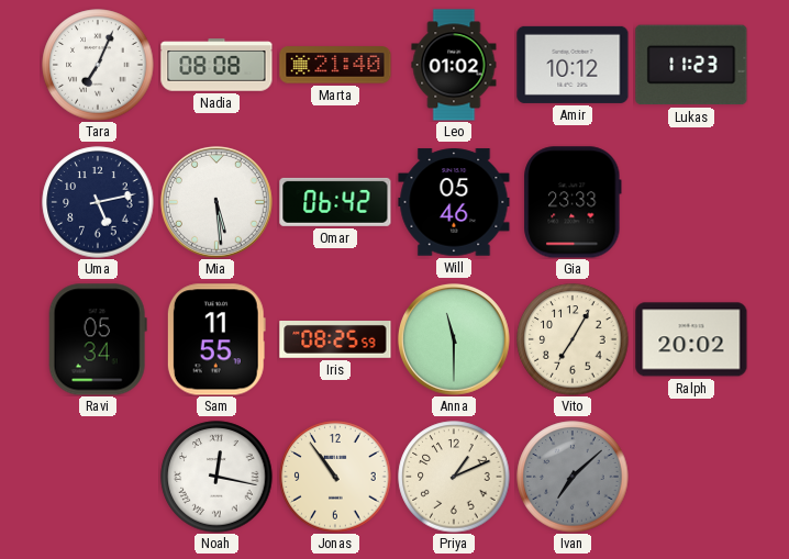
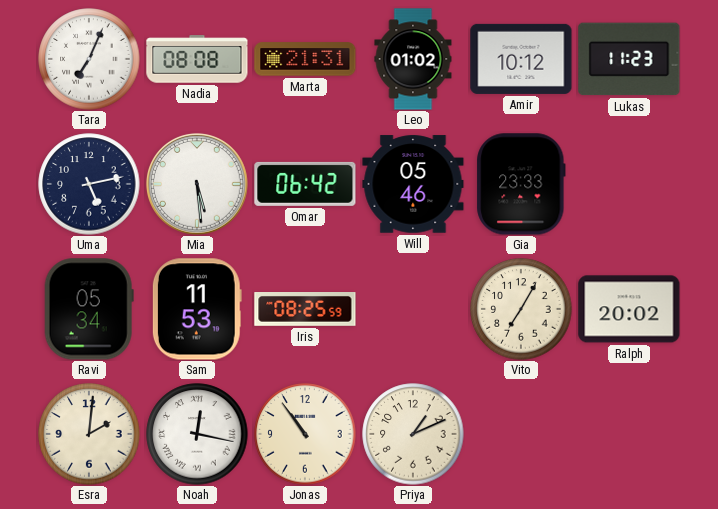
Marta: 21:40 -> 21:31 (305, 59)
Sam: 11:55 -> 11:53 (197, 309)
Anna: 11:30 -> none (454, 339)
Esra: none -> 2:01 (89, 434)
Ivan: 7:08 -> none (573, 477)
